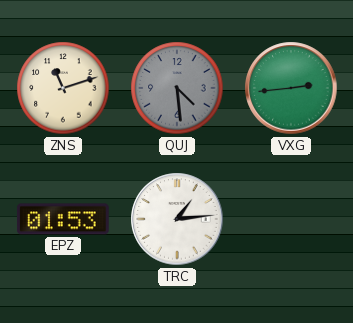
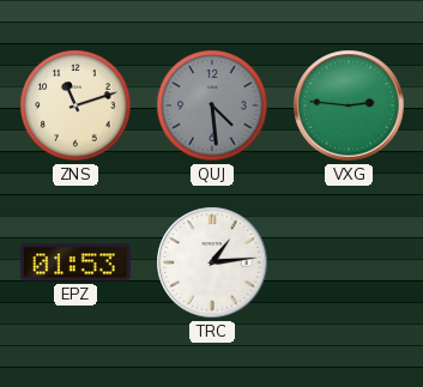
VXG: 2:44 -> 2:46 (349, 105)
